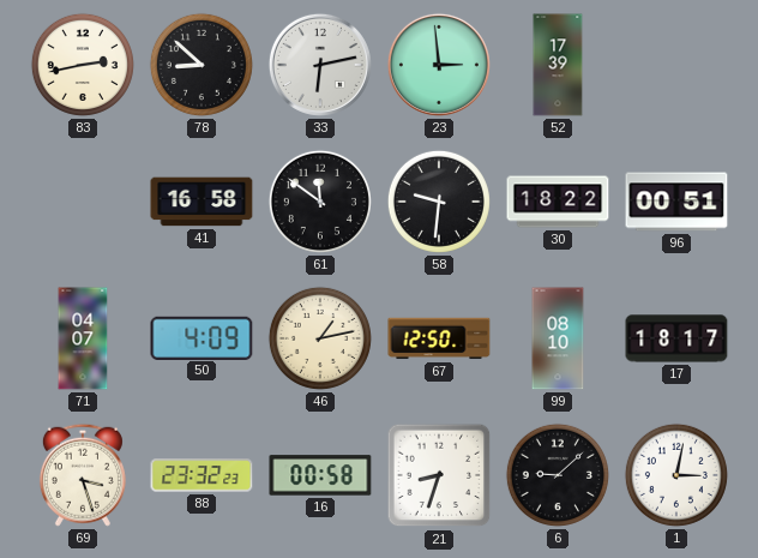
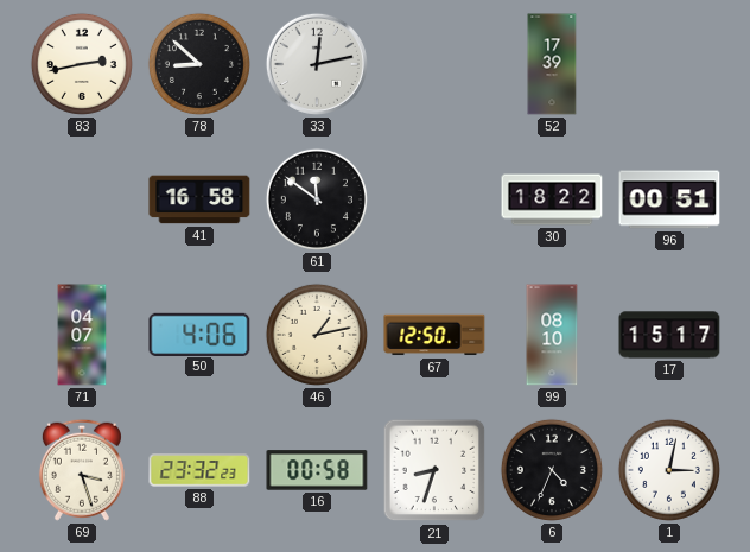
33: 6:13 -> 12:13 (317, 64)
23: 2:59 -> none (439, 65)
58: 9:31 -> none (439, 202)
50: 4:09 -> 4:06 (199, 334)
17: 18:17 -> 15:17 (669, 335)
6: 9:08 -> 4:34 (552, 470)
